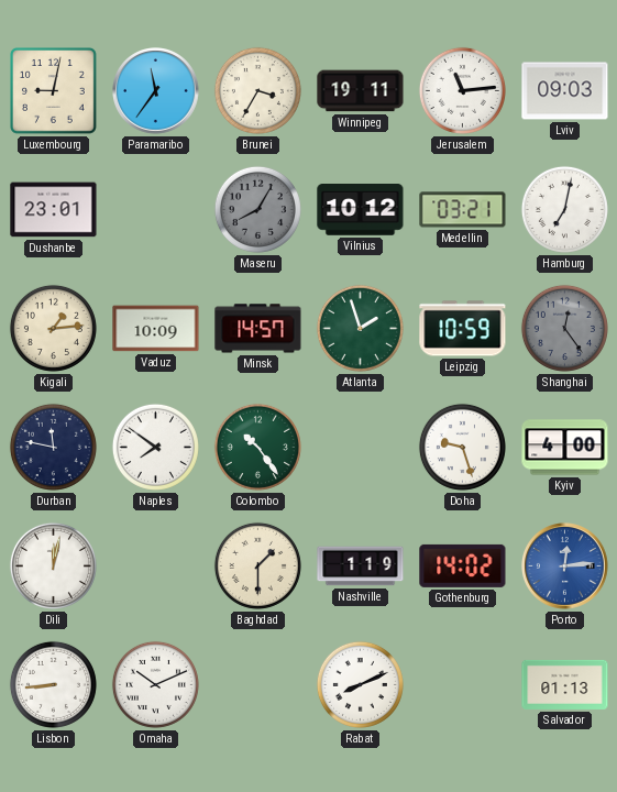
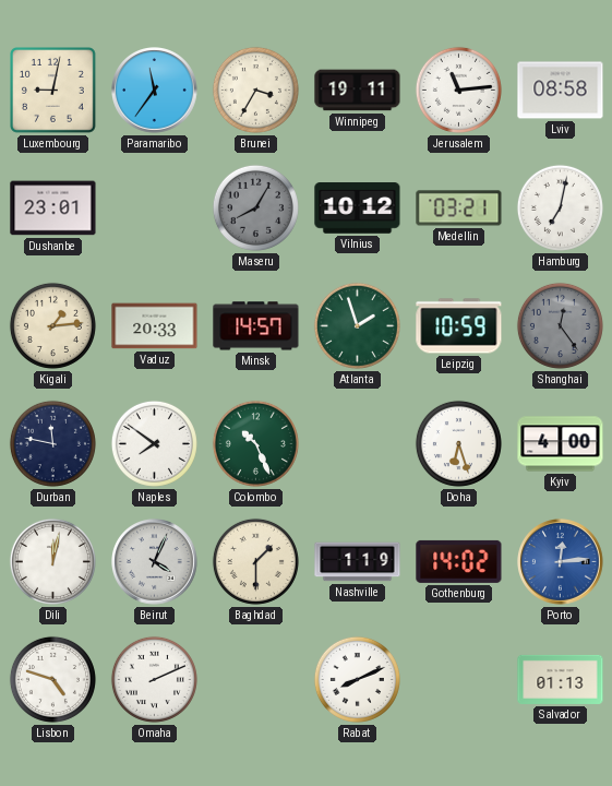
Lviv: 09:03 -> 08:58 (561, 91)
Vaduz: 10:09 -> 20:33 (155, 326)
Colombo: 10:24 -> 10:26 (255, 443)
Doha: 9:27 -> 6:27 (458, 443)
Beirut: none -> 4:04 (155, 562)
Lisbon: 8:44 -> 4:48 (52, 679)
Omaha: 10:11 -> 2:11 (154, 679)
